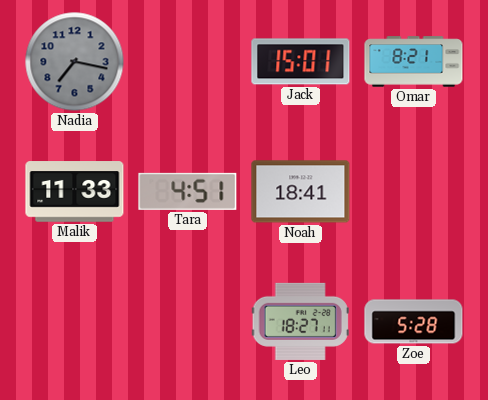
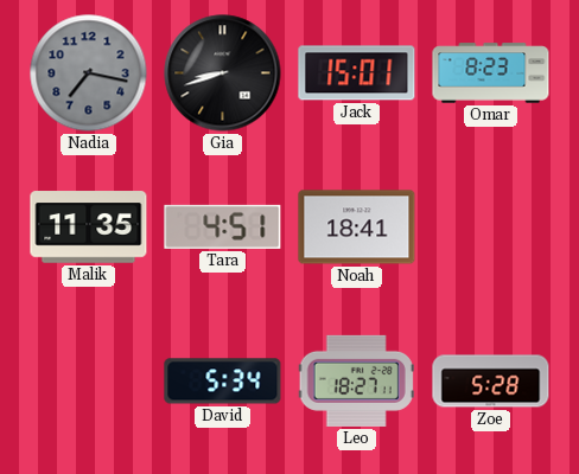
Gia: none -> 8:42 (223, 73)
Omar: 8:21 -> 8:23 (491, 73)
Malik: 11:33 -> 11:35 (89, 228)
David: none -> 5:34 (223, 382)
